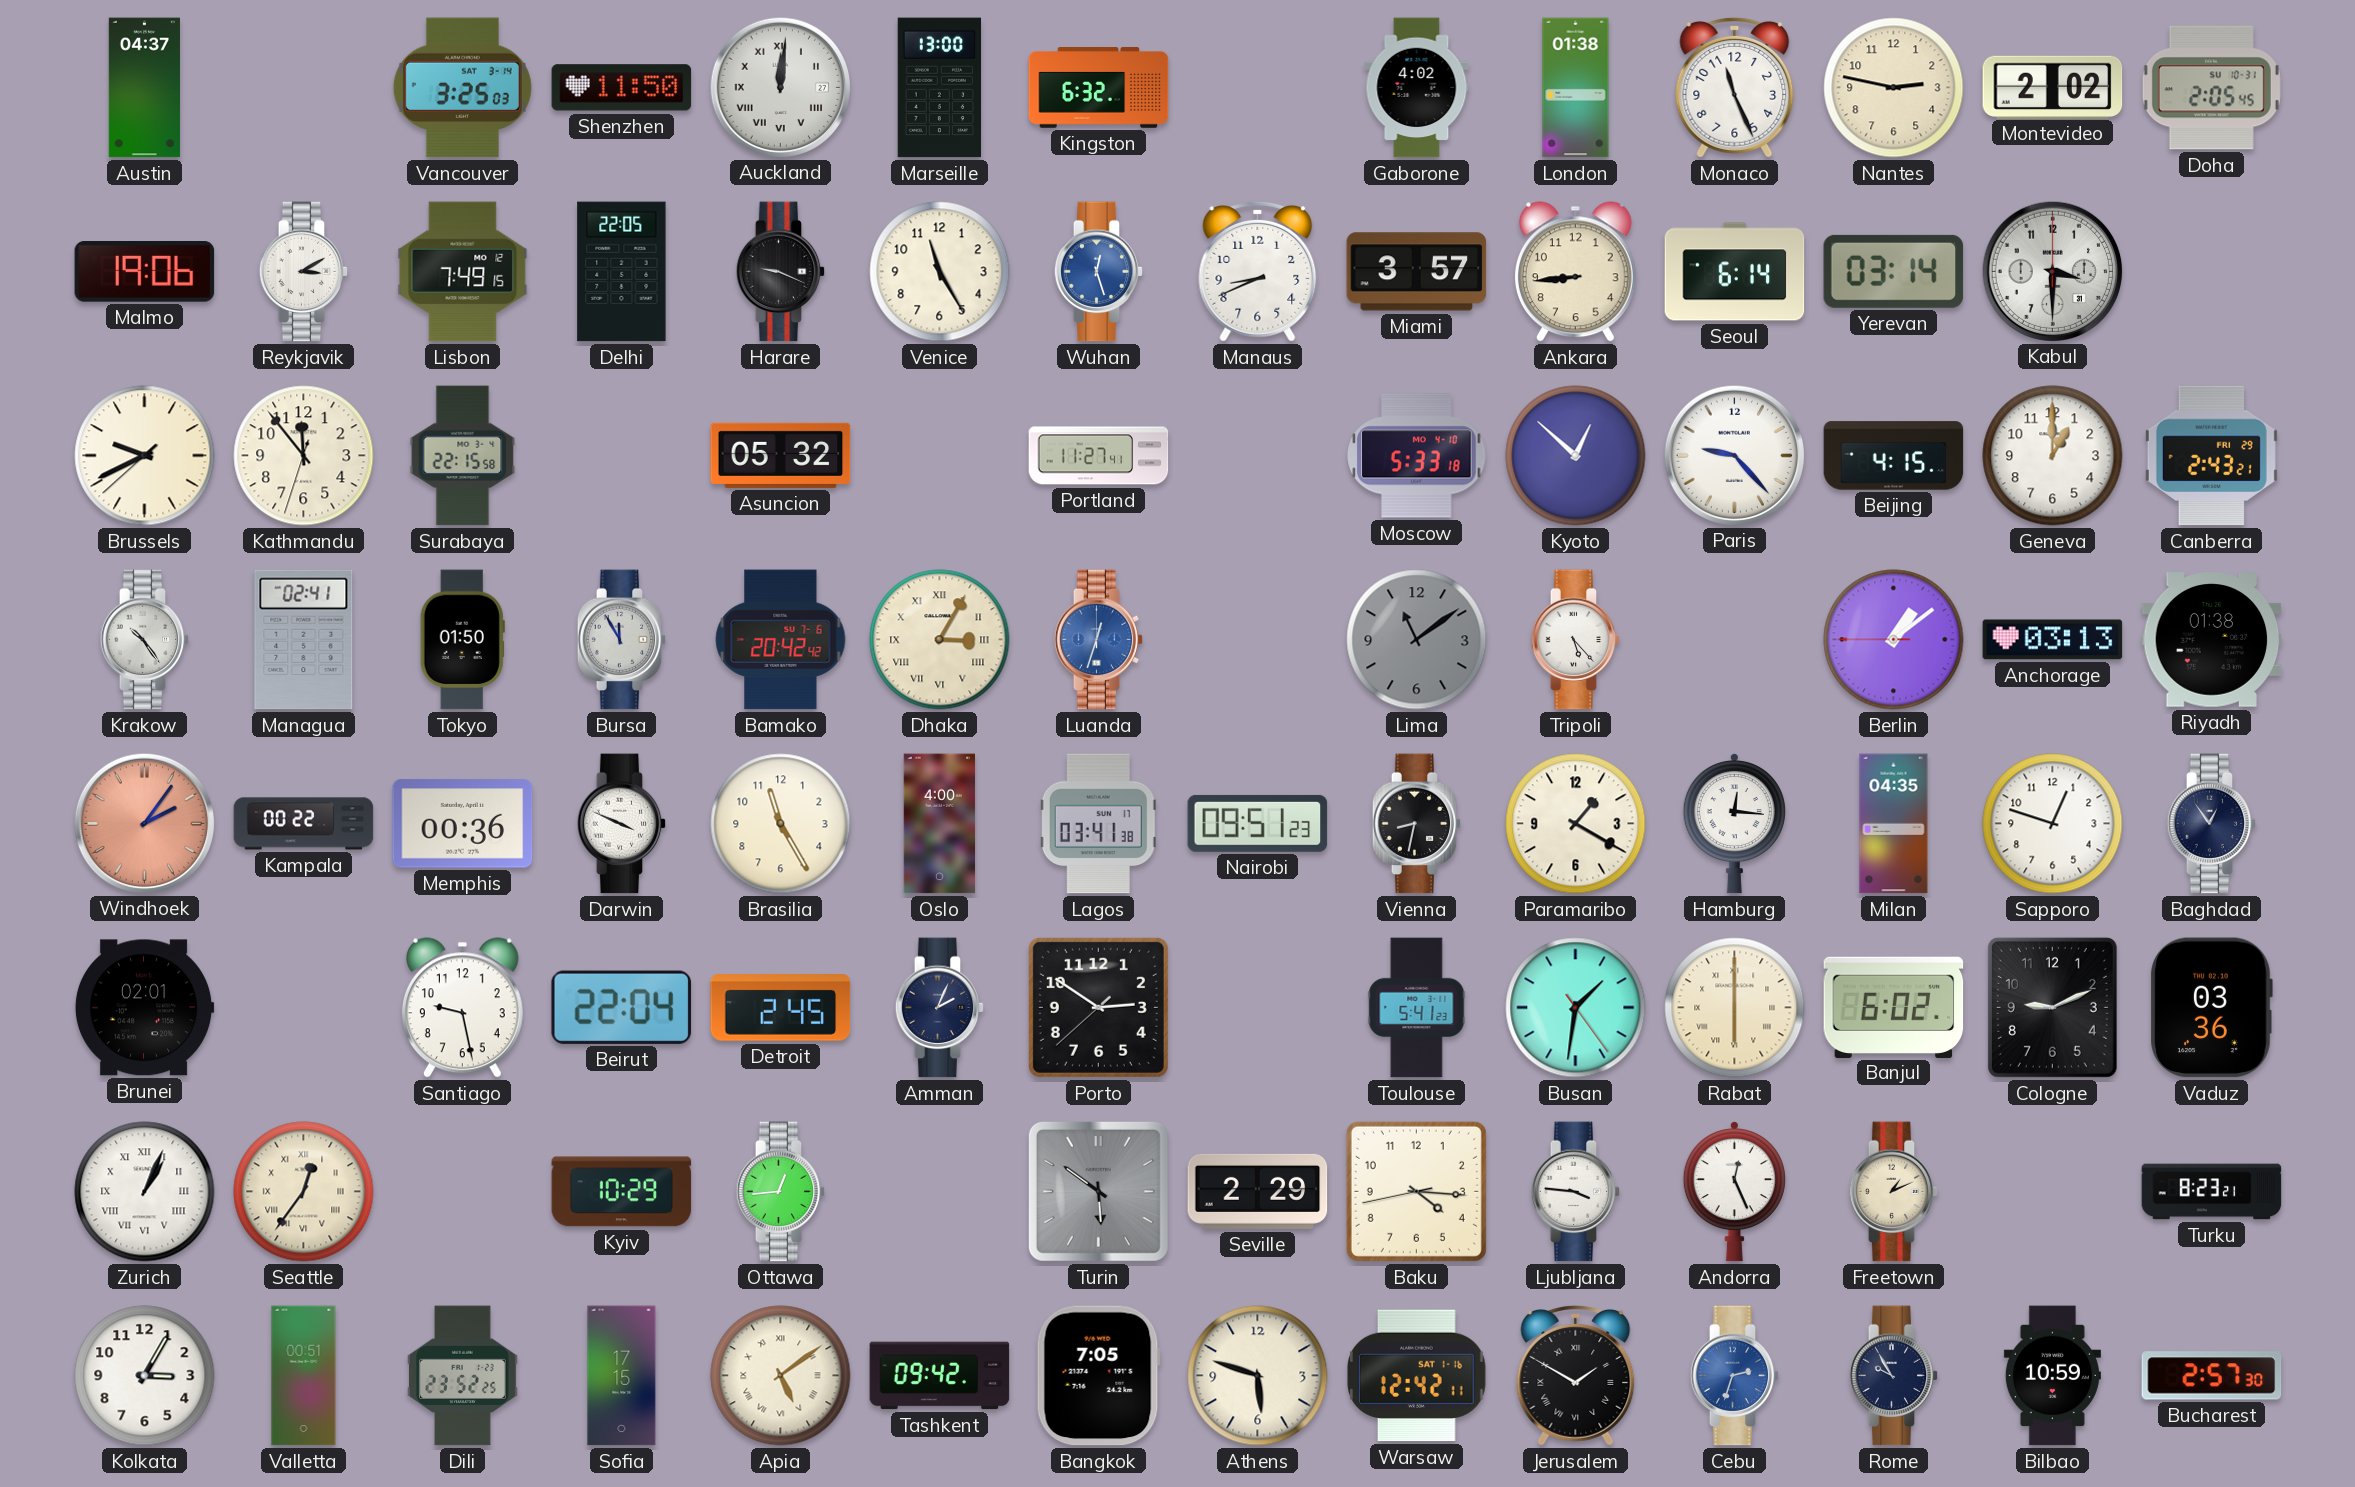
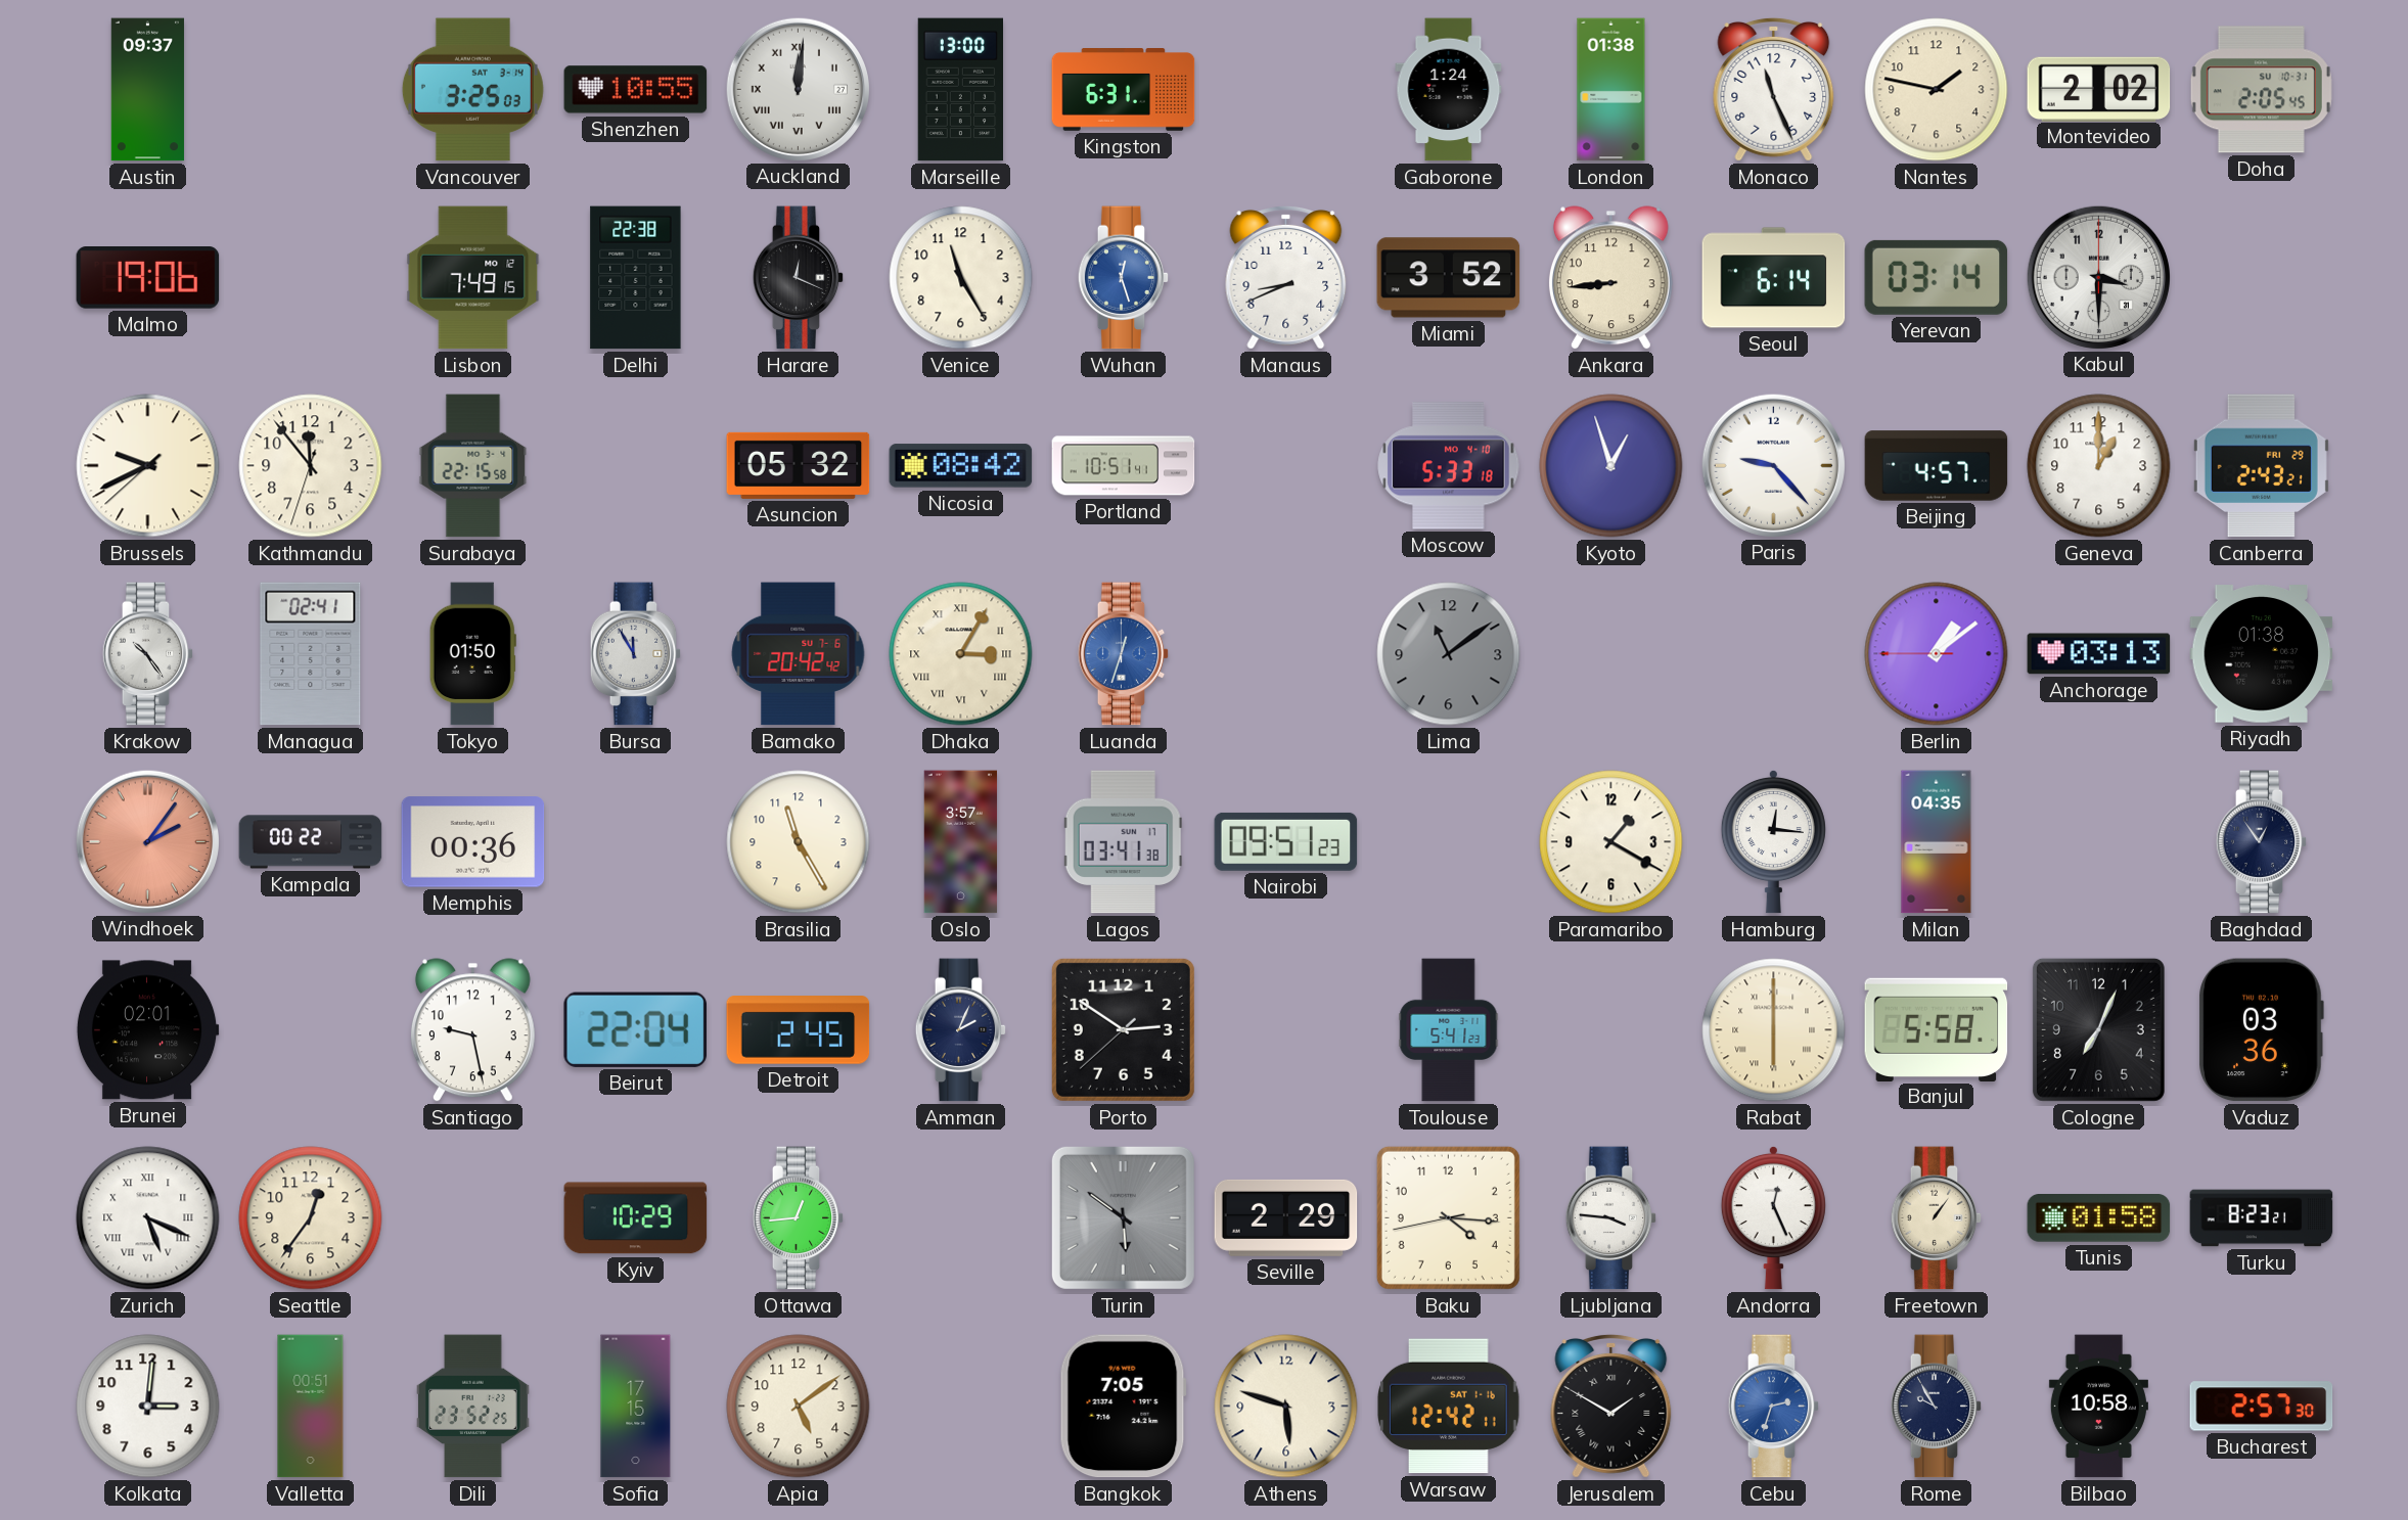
Austin: 04:37 -> 09:37 (147, 90)
Shenzhen: 11:50 -> 10:55 (636, 90)
Kingston: 6:32 -> 6:31 (1124, 90)
Gaborone: 4:02 -> 1:24 (1449, 90)
Nantes: 2:47 -> 1:47 (1937, 90)
Reykjavik: 3:10 -> none (304, 272)
Delhi: 22:05 -> 22:38 (636, 278)
Harare: 9:19 -> 12:19 (799, 278)
Miami: 3:57 -> 3:52 (1449, 278)
Nicosia: none -> 08:42 (961, 466)
Portland: 11:27 -> 10:51 (1124, 466)
Kyoto: 12:52 -> 12:57 (1611, 466)
Beijing: 4:15 -> 4:57 (1937, 466)
Tripoli: 5:23 -> none (1576, 640)
Darwin: 3:49 -> none (622, 824)
Oslo: 4:00 -> 3:57 (961, 842)
Vienna: 8:32 -> none (1417, 824)
Sapporo: 12:48 -> none (2053, 824)
Busan: 1:31 -> none (1576, 1008)
Banjul: 6:02 -> 5:58 (1937, 1029)
Cologne: 9:11 -> 7:04 (2098, 1029)
Zurich: 1:04 -> 5:19 (148, 1218)
Seattle numerals: Roman -> Arabic (311, 1218)
Freetown: 1:11 -> 1:06 (1937, 1218)
Tunis: none -> 01:58 (2099, 1218)
Kolkata: 3:05 -> 3:01 (148, 1407)
Apia numerals: Roman -> Arabic (799, 1407)
Tashkent: 09:42 -> none (940, 1376)
Bilbao: 10:59 -> 10:58 (2098, 1407)
